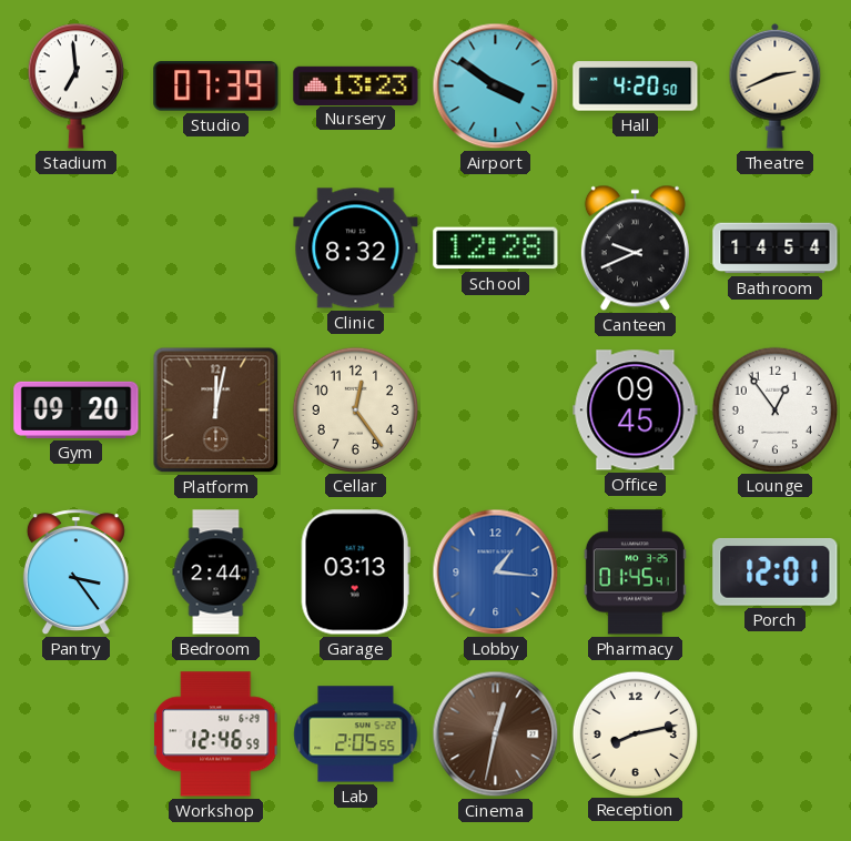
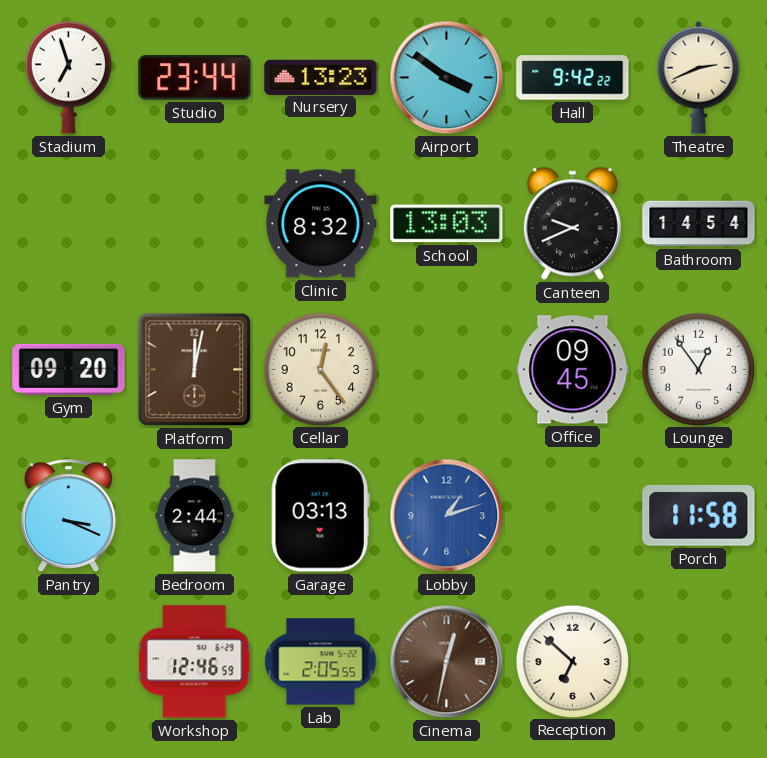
Stadium: 6:59 -> 6:57 (68, 77)
Studio: 07:39 -> 23:44 (195, 78)
Hall: 4:20 -> 9:42 (573, 78)
School: 12:28 -> 13:03 (447, 224)
Pantry: 3:24 -> 3:19 (68, 516)
Lobby: 1:16 -> 1:12 (447, 516)
Pharmacy: 01:45 -> none (635, 573)
Porch: 12:01 -> 11:58 (699, 515)
Reception: 8:13 -> 6:52 (572, 661)
